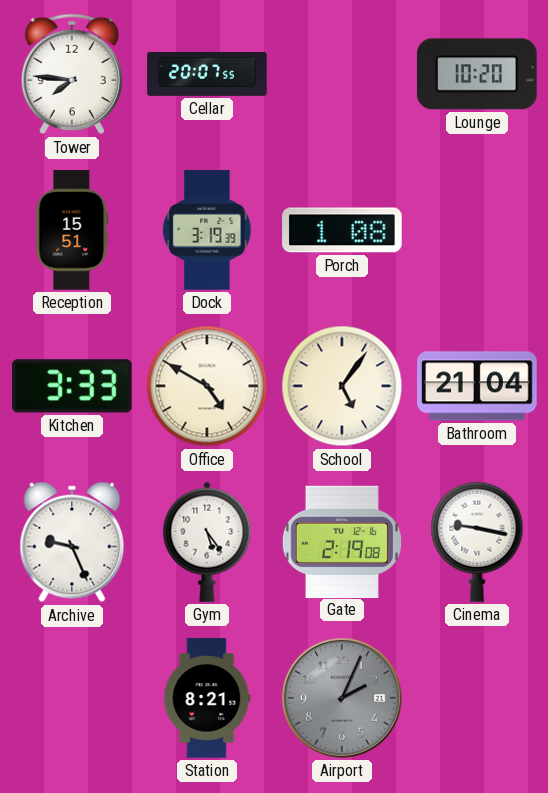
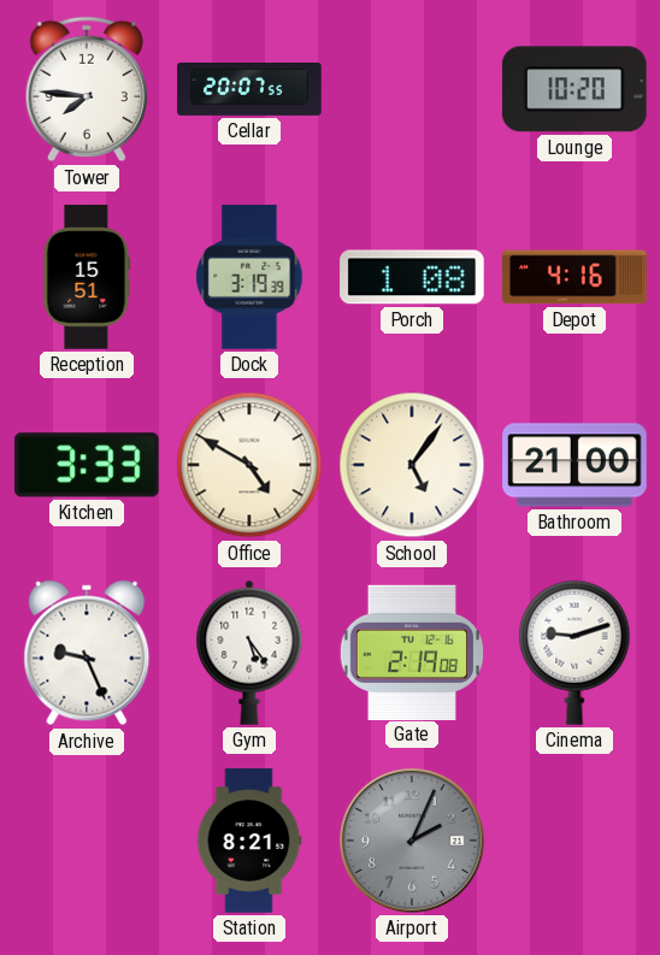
Depot: none -> 4:16 (574, 277)
Bathroom: 21:04 -> 21:00 (574, 465)
Cinema: 9:17 -> 9:12 (574, 653)
